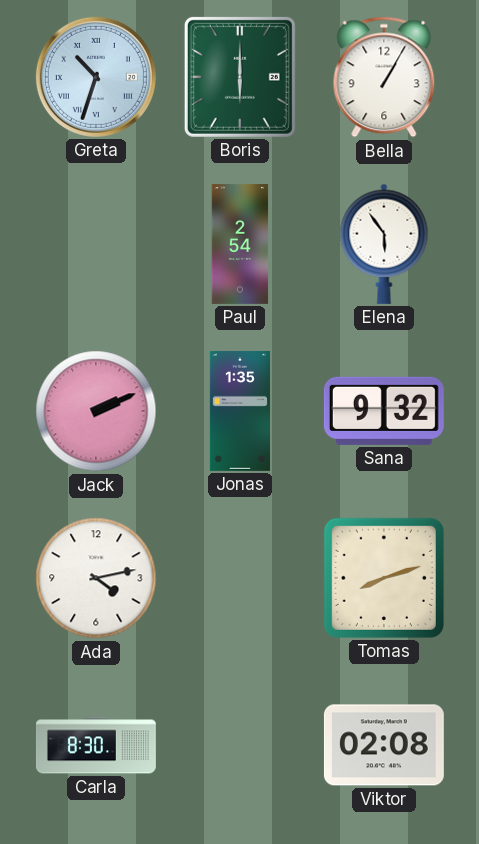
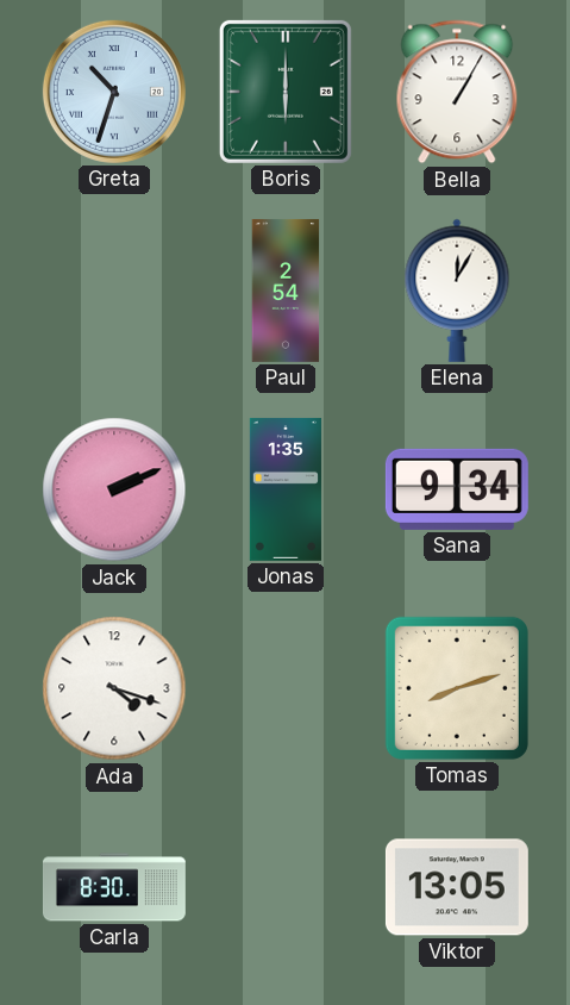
Elena: 5:54 -> 12:05 (457, 291)
Sana: 9:32 -> 9:34 (457, 489)
Ada: 4:13 -> 4:18 (114, 688)
Viktor: 02:08 -> 13:05 (457, 887)
